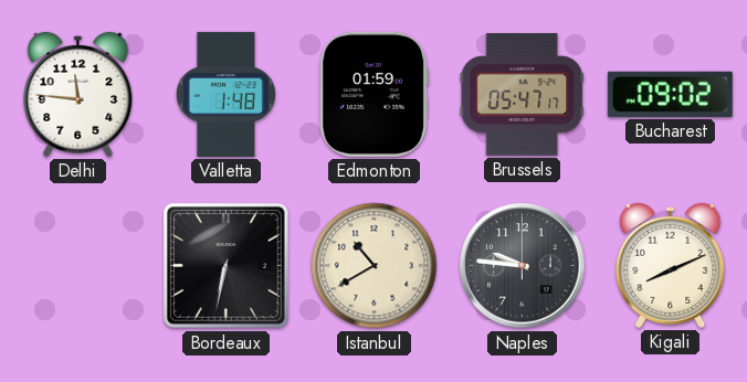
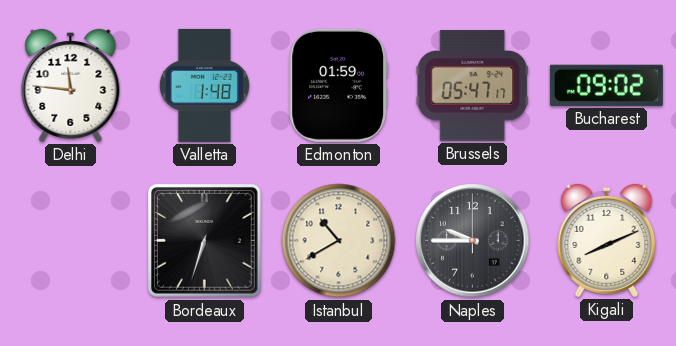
Bordeaux: 6:32 -> 6:33 (204, 240)
Naples: 9:46 -> 9:45 (473, 241)
